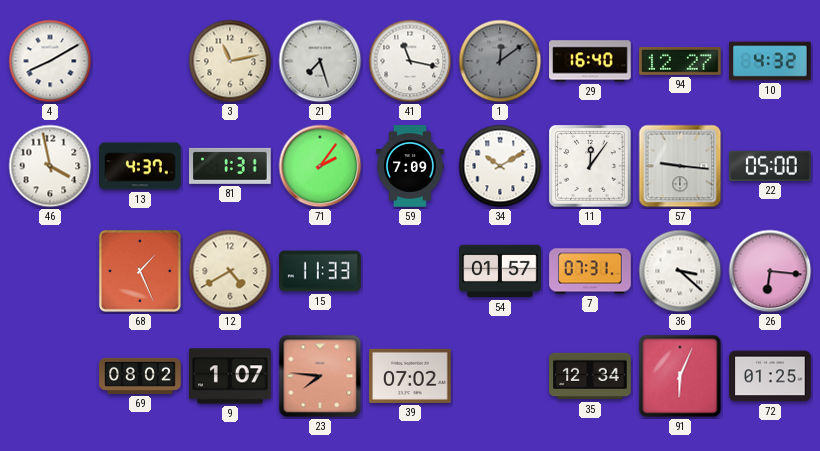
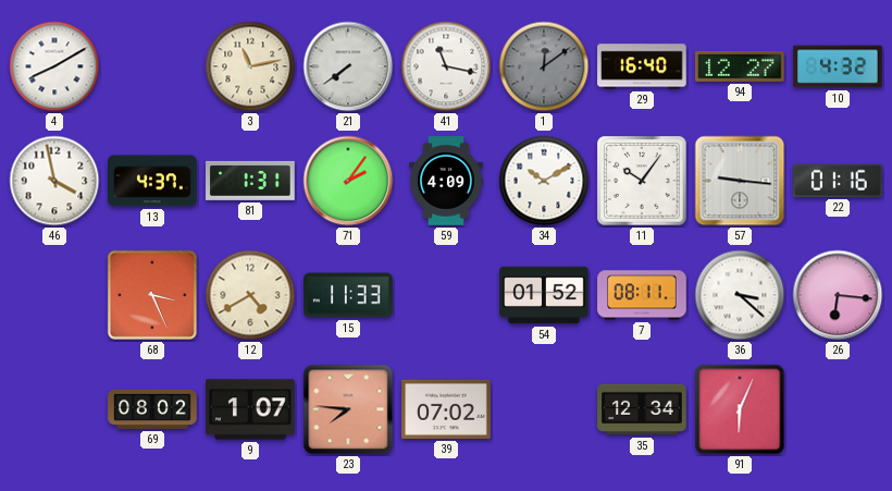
21: 7:27 -> 7:39 (348, 66)
59: 7:09 -> 4:09 (446, 181)
11: 12:06 -> 10:06 (642, 181)
22: 05:00 -> 01:16 (839, 181)
68: 1:26 -> 3:26 (152, 295)
54: 01:57 -> 01:52 (544, 295)
7: 07:31 -> 08:11 (642, 295)
72: 01:25 -> none (770, 376)
